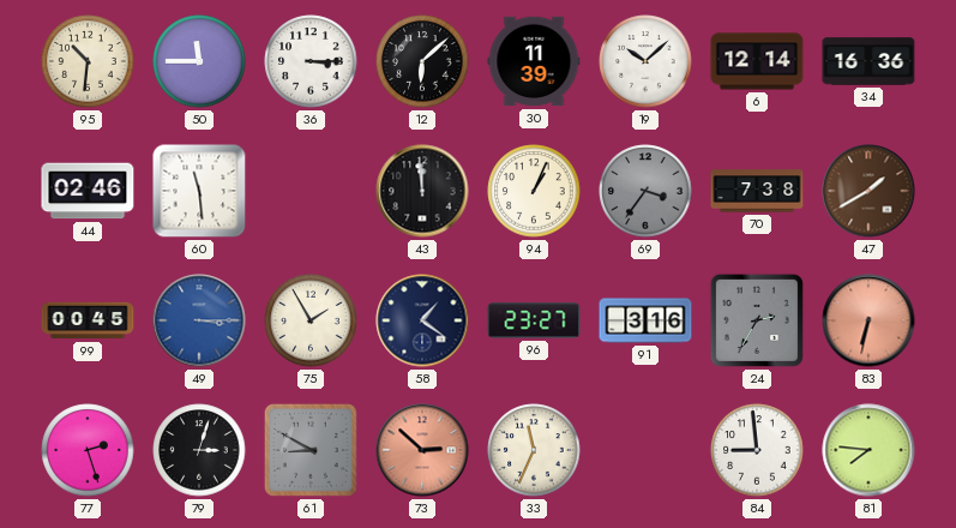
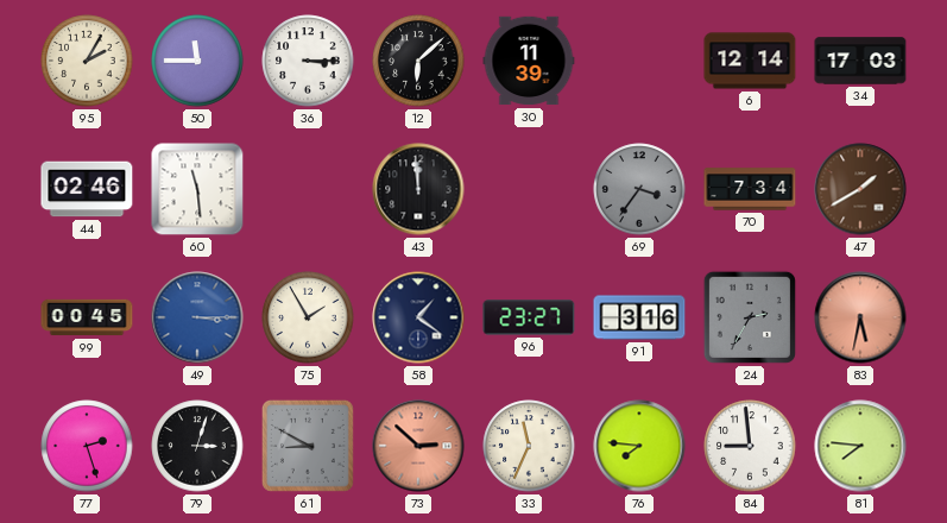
95: 10:31 -> 2:05 (87, 61)
19: 10:08 -> none (645, 61)
34: 16:36 -> 17:03 (860, 61)
94: 1:04 -> none (534, 191)
70: 7:38 -> 7:34 (750, 189)
83: 6:32 -> 5:32 (860, 317)
76: none -> 7:46 (639, 446)
